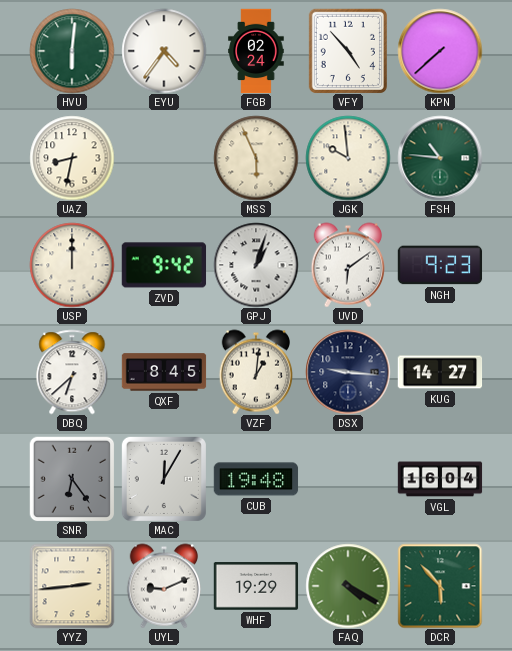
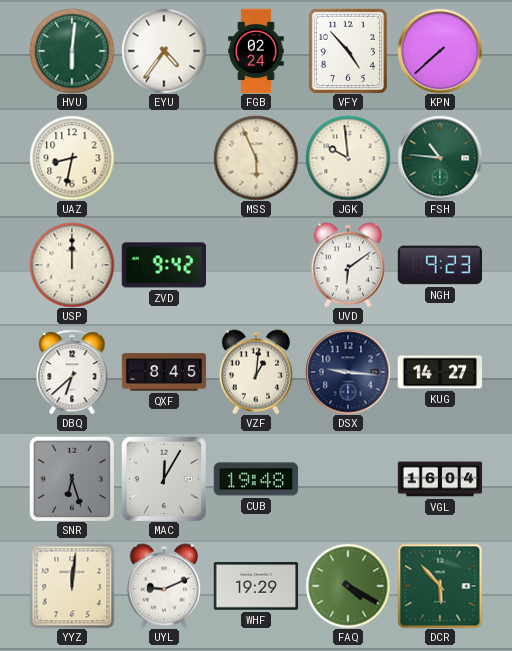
GPJ: 1:03 -> none (256, 265)
SNR: 6:24 -> 6:27 (72, 479)
YYZ: 2:44 -> 12:01 (72, 586)
